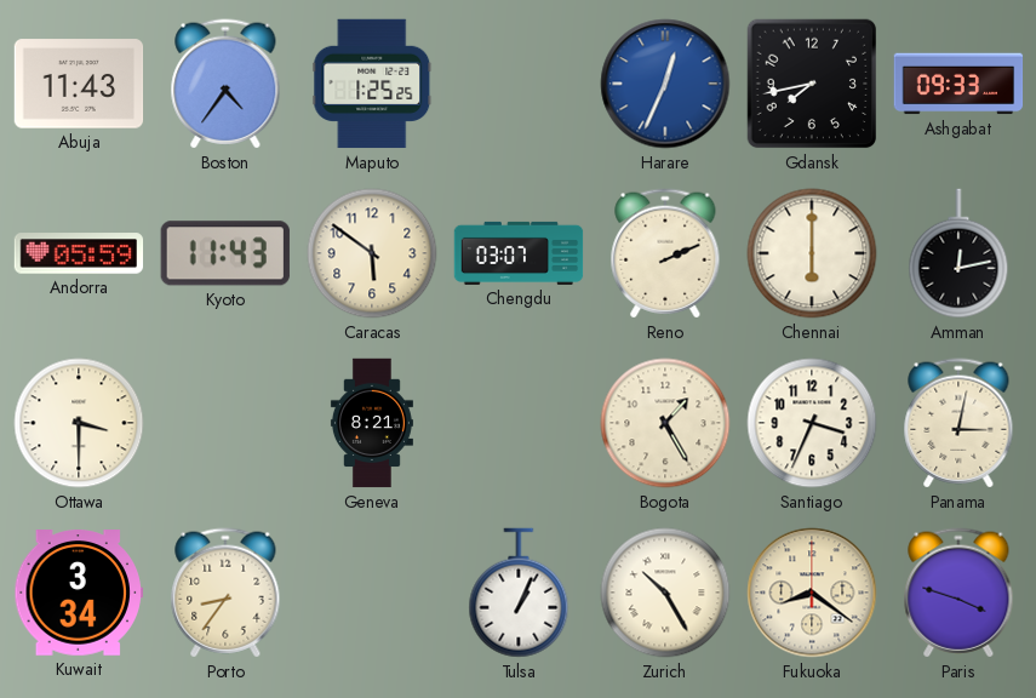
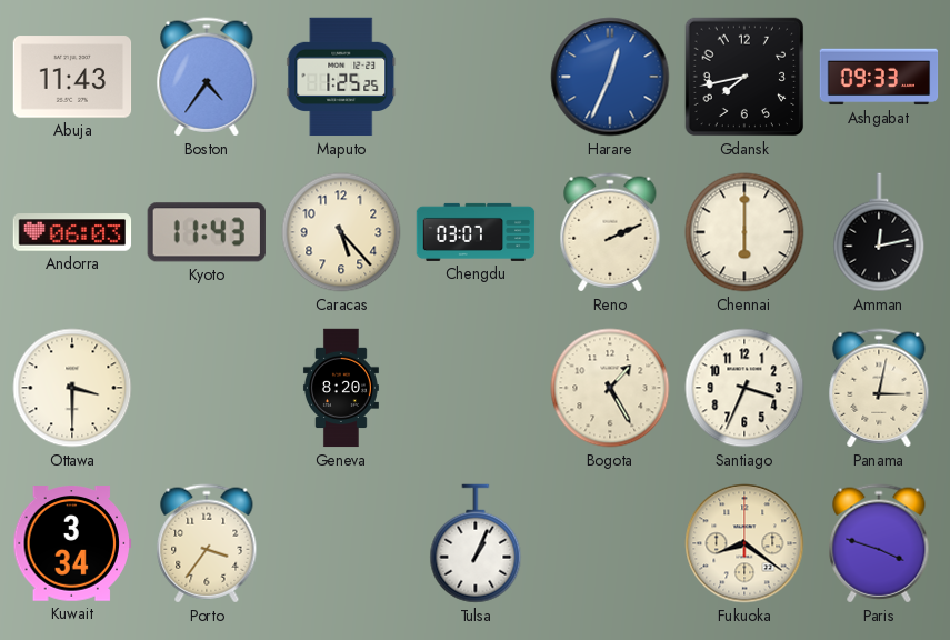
Andorra: 05:59 -> 06:03 (72, 232)
Caracas: 5:51 -> 5:23 (341, 232)
Geneva: 8:21 -> 8:20 (341, 388)
Porto: 8:36 -> 3:36 (207, 543)
Zurich: 10:25 -> none (665, 593)
